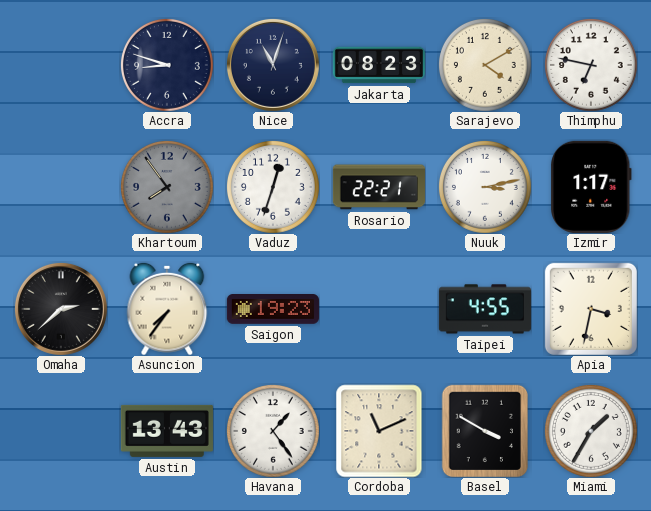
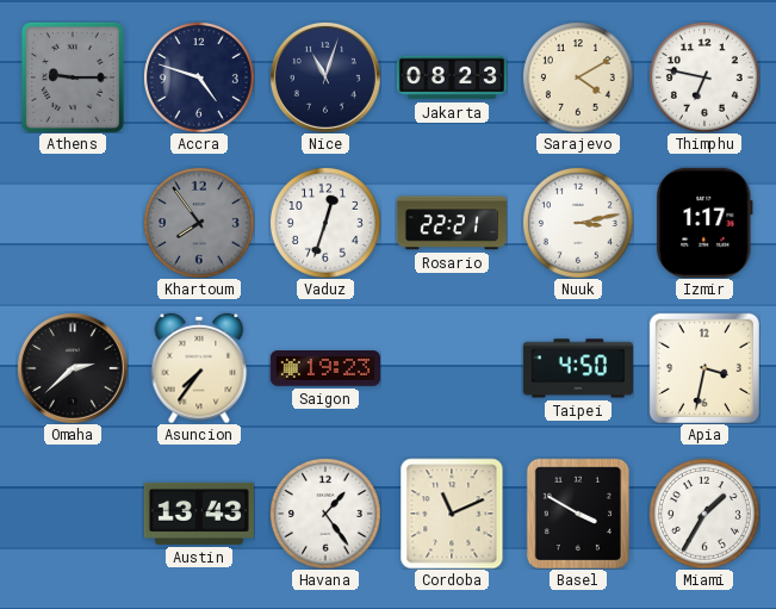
Athens: none -> 9:15 (73, 77)
Accra: 8:48 -> 4:48 (199, 77)
Taipei: 4:55 -> 4:50 (578, 368)
